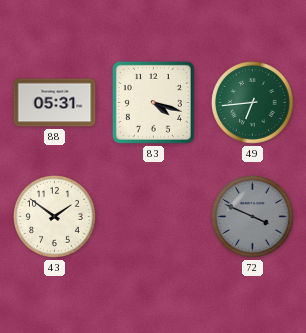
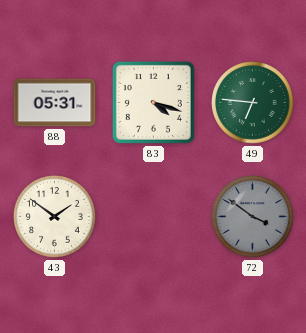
49: 6:44 -> 6:46 (253, 103)
72: 3:49 -> 3:51 (253, 217)
